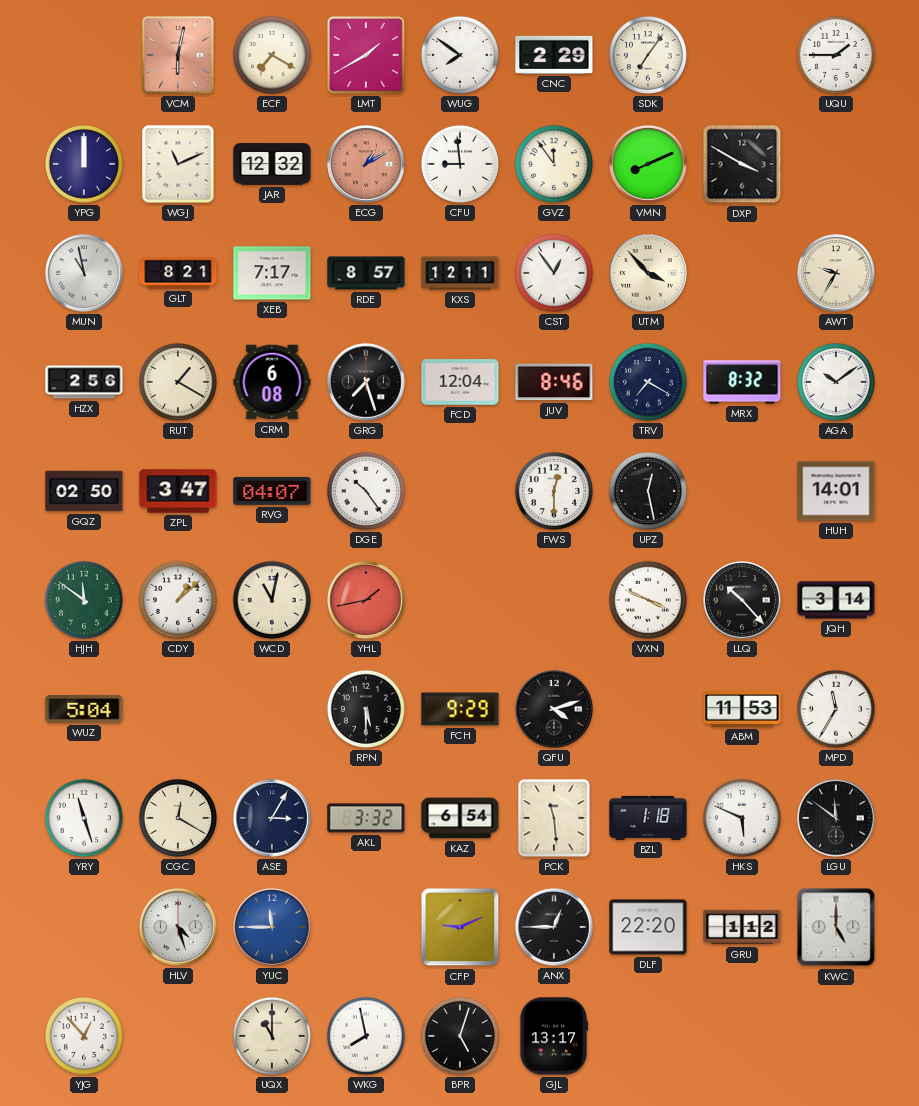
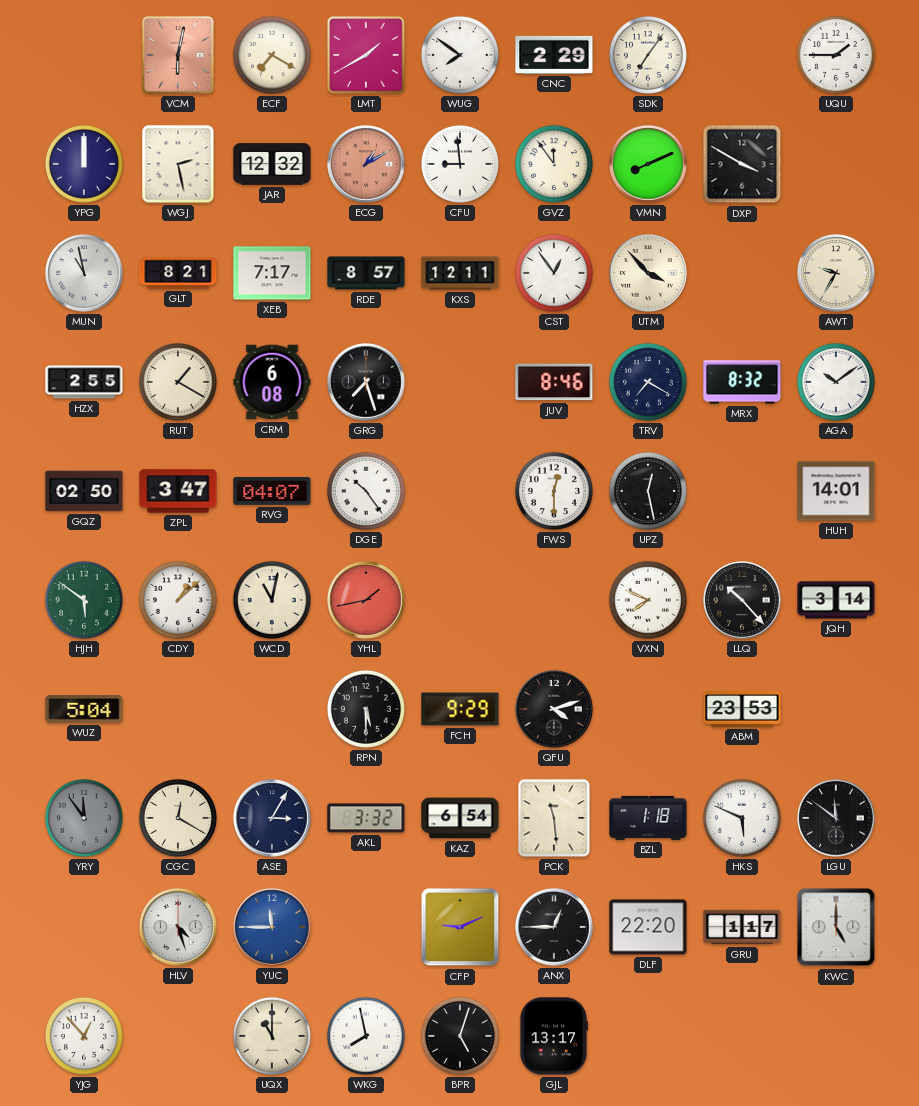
WGJ: 11:11 -> 2:28 (178, 164)
HZX: 2:56 -> 2:55 (84, 382)
FCD: 12:04 -> none (460, 382)
HJH: 11:51 -> 5:51 (84, 600)
VXN: 3:49 -> 7:49 (648, 600)
ABM: 11:53 -> 23:53 (742, 710)
MPD: 11:35 -> none (836, 709)
YRY: 11:27 -> 11:54 (84, 818)
YRY dial: white -> grey (84, 818)
GRU: 1:12 -> 1:17 (742, 927)
